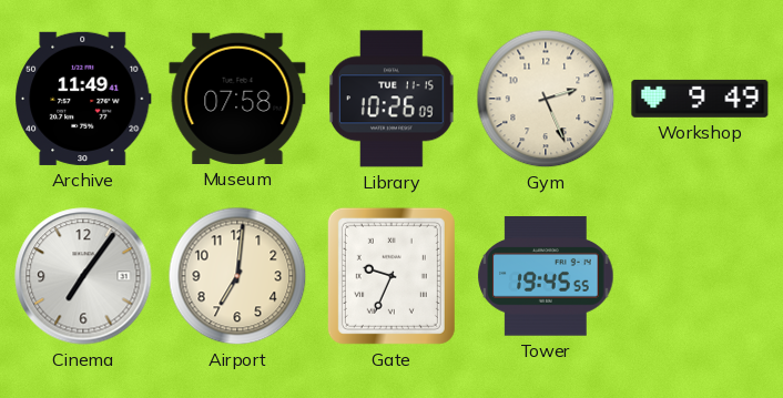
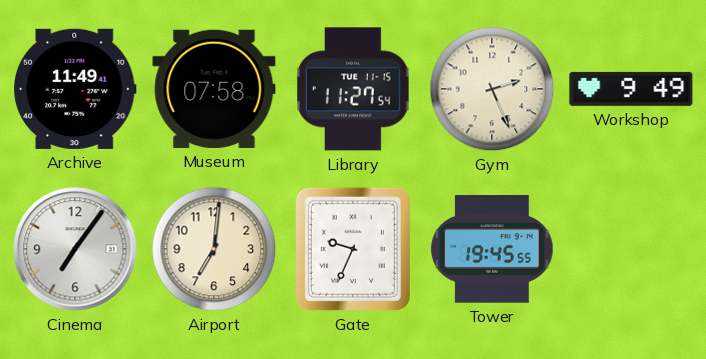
Library: 10:26 -> 11:27 (353, 89)
